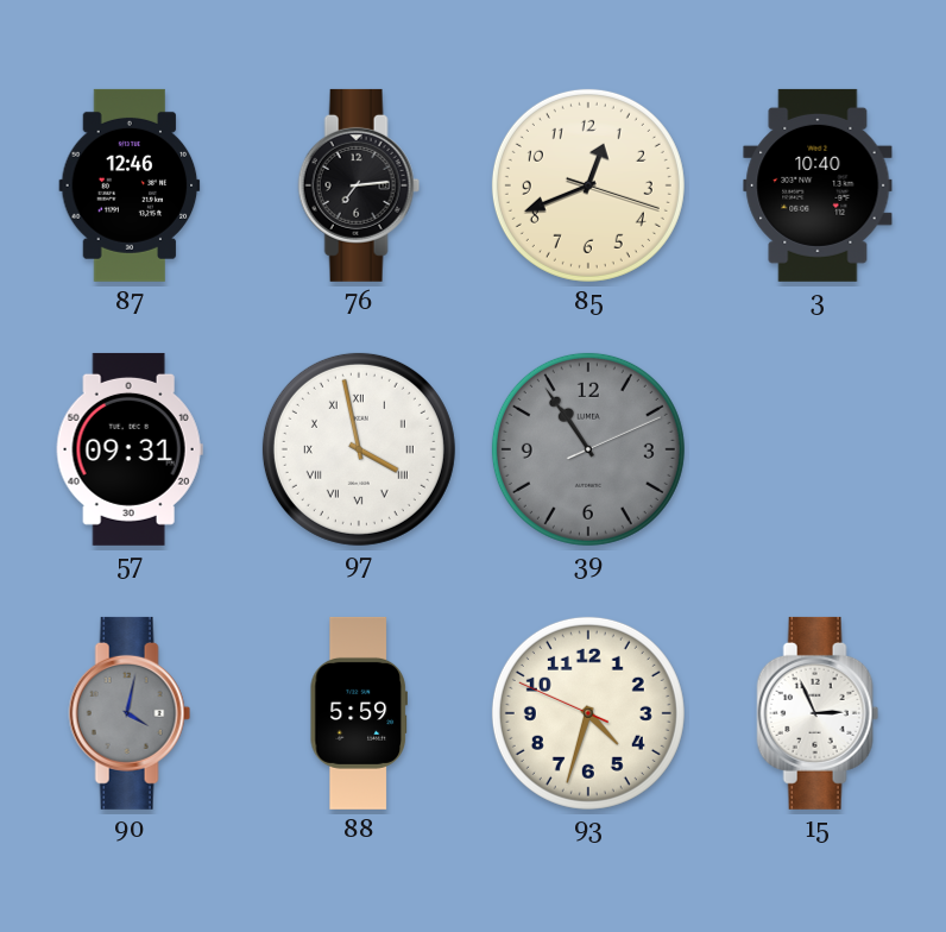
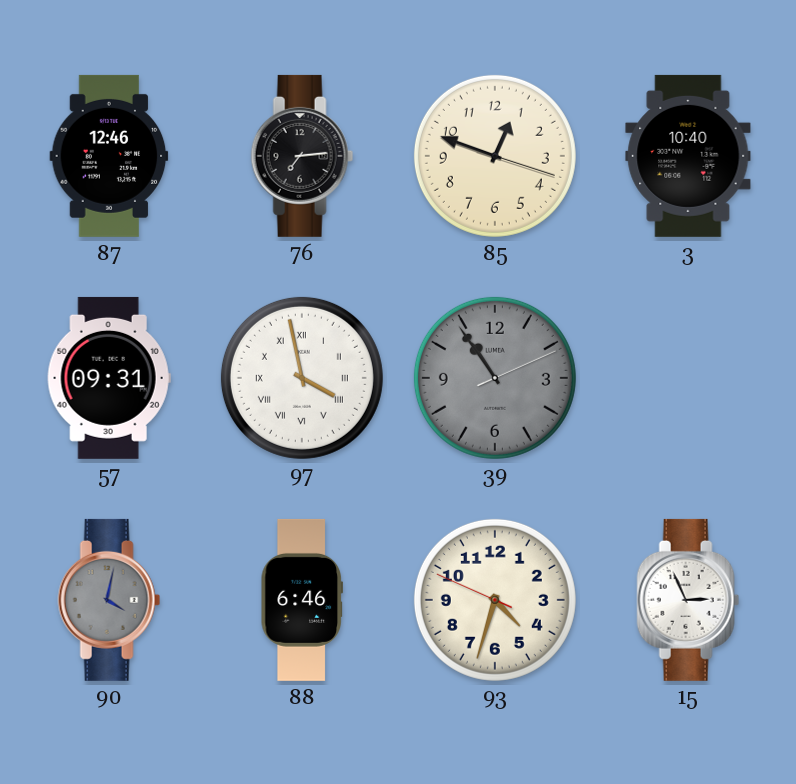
85: 12:41 -> 12:48 (495, 156)
88: 5:59 -> 6:46 (301, 600)
